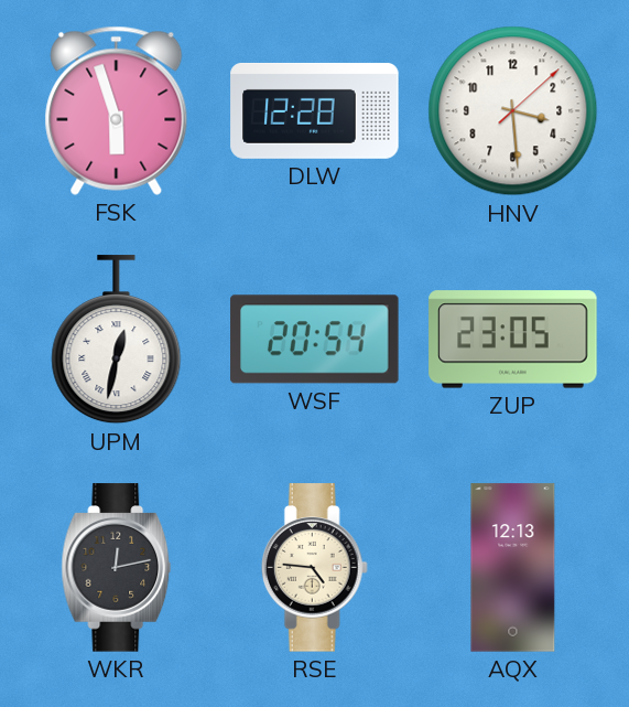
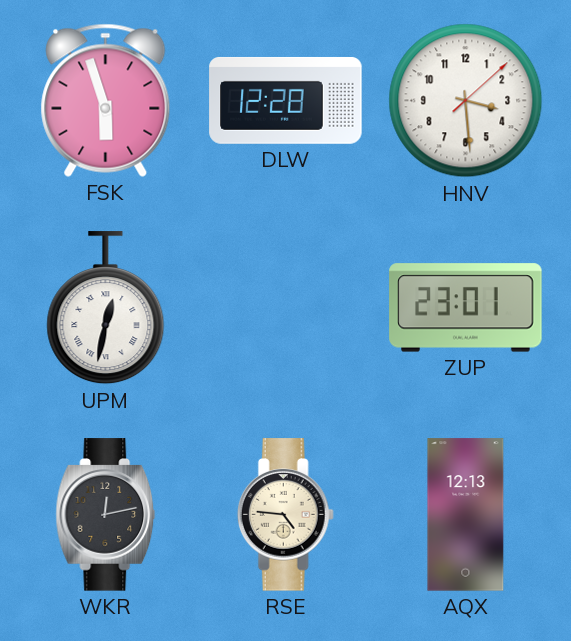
WSF: 20:54 -> none (315, 340)
ZUP: 23:05 -> 23:01 (466, 308)
